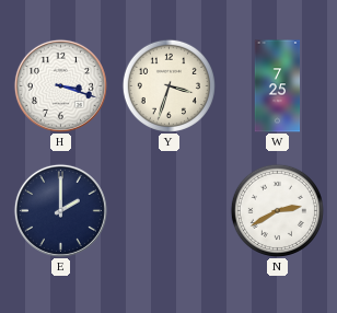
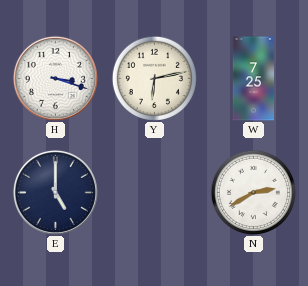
Y: 3:33 -> 6:13 (154, 78)
E: 2:00 -> 5:00 (55, 192)
